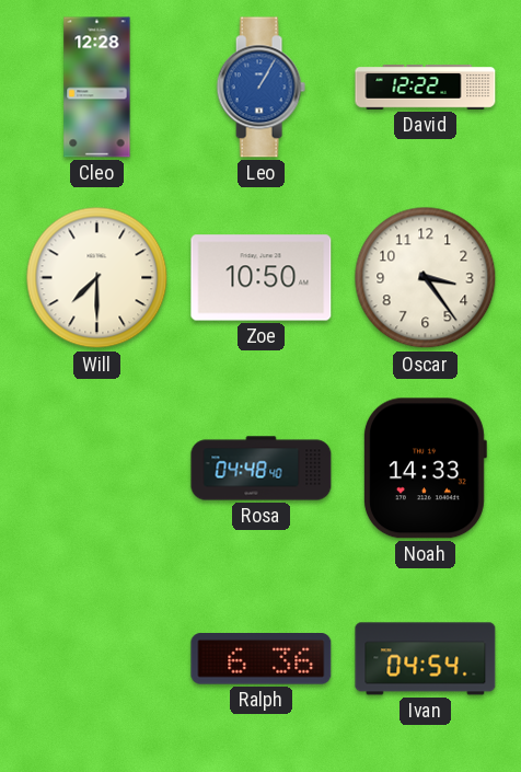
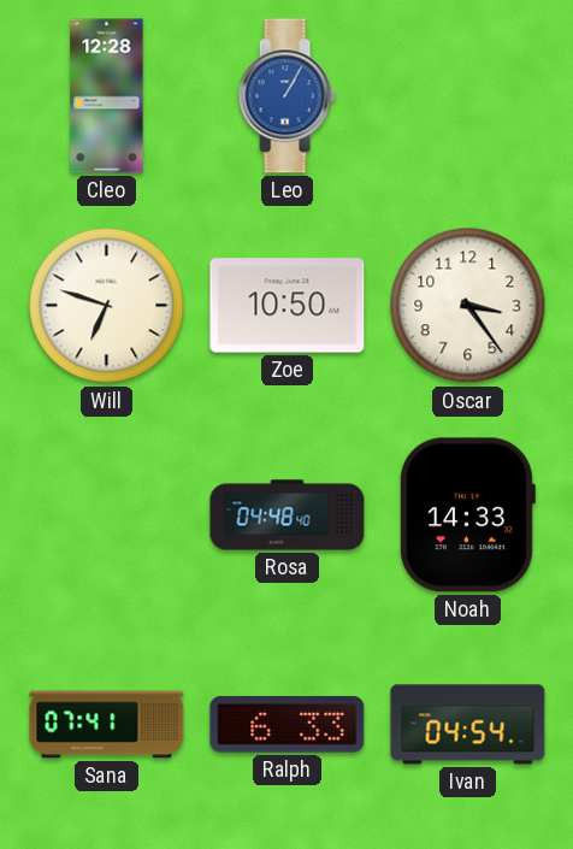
David: 12:22 -> none (426, 88)
Will: 7:30 -> 6:48 (107, 306)
Sana: none -> 07:41 (107, 725)
Ralph: 6:36 -> 6:33 (288, 725)
